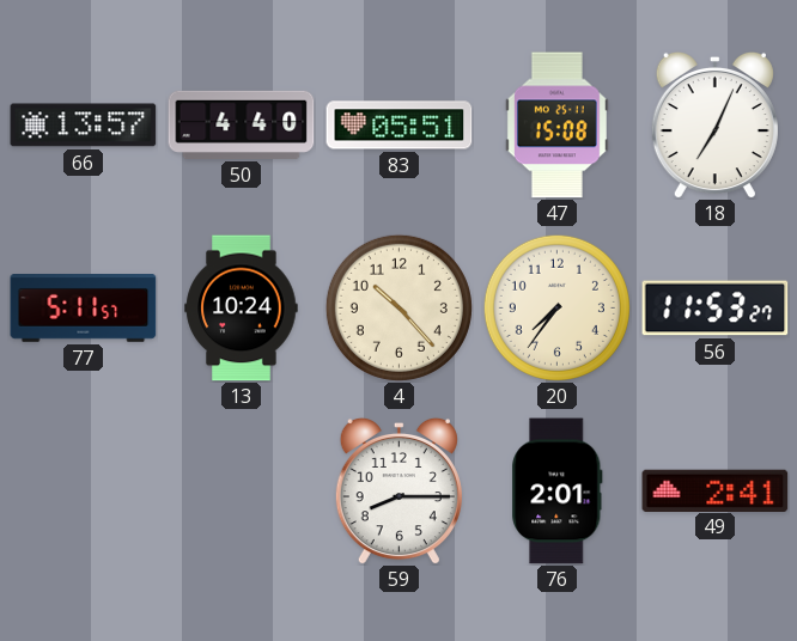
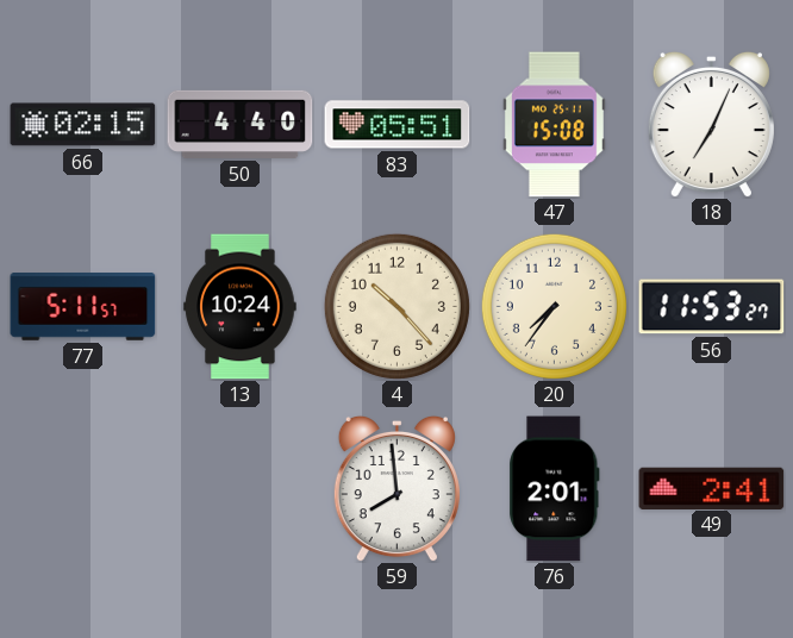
66: 13:57 -> 02:15 (83, 125)
59: 8:15 -> 7:59 (396, 488)
